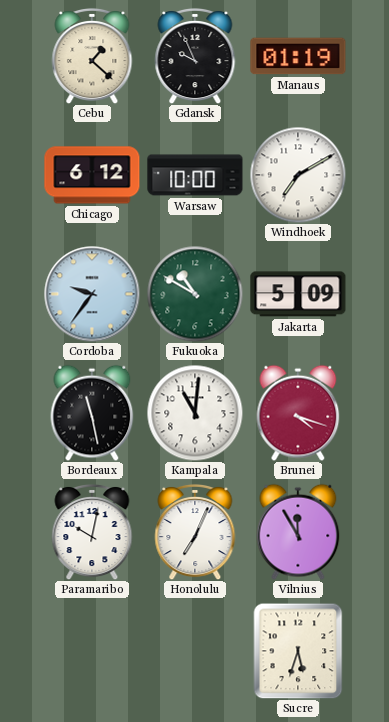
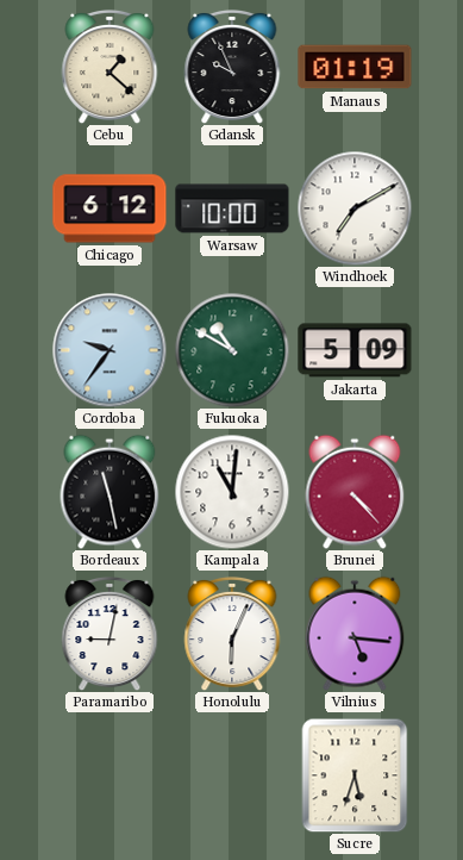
Brunei: 4:18 -> 4:23 (355, 492)
Paramaribo: 10:02 -> 9:02 (110, 634)
Honolulu: 7:04 -> 6:04 (232, 634)
Vilnius: 11:55 -> 5:16 (355, 634)
